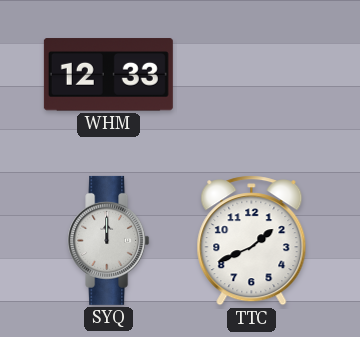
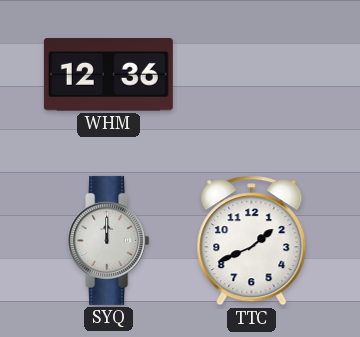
WHM: 12:33 -> 12:36 (108, 75)
